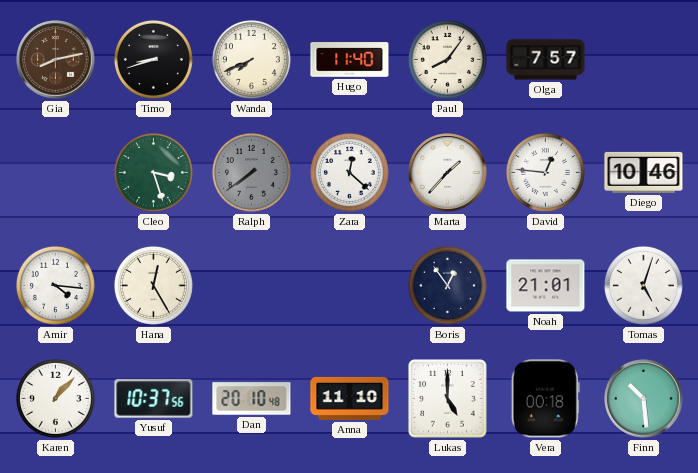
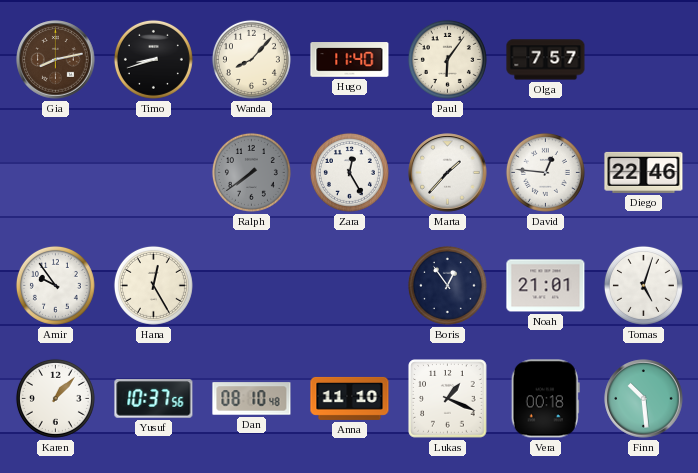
Wanda: 7:41 -> 8:07 (251, 59)
Paul: 8:06 -> 6:06 (447, 59)
Cleo: 3:27 -> none (153, 172)
Zara: 12:22 -> 12:25 (349, 172)
Diego: 10:46 -> 22:46 (644, 172)
Amir: 4:16 -> 9:54 (55, 285)
Dan: 20:10 -> 08:10 (252, 399)
Lukas: 5:00 -> 1:19 (448, 399)
